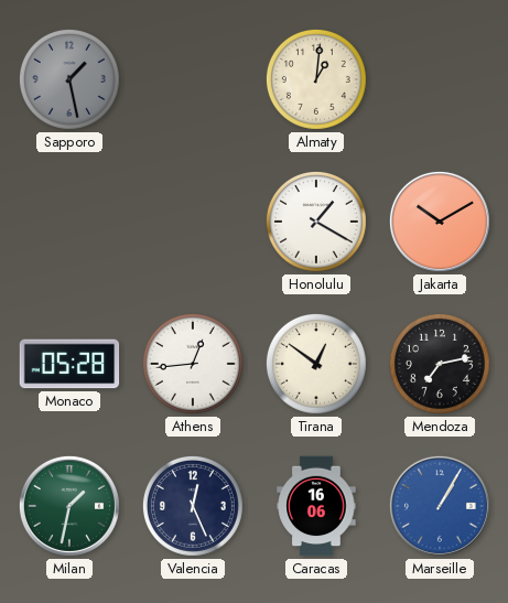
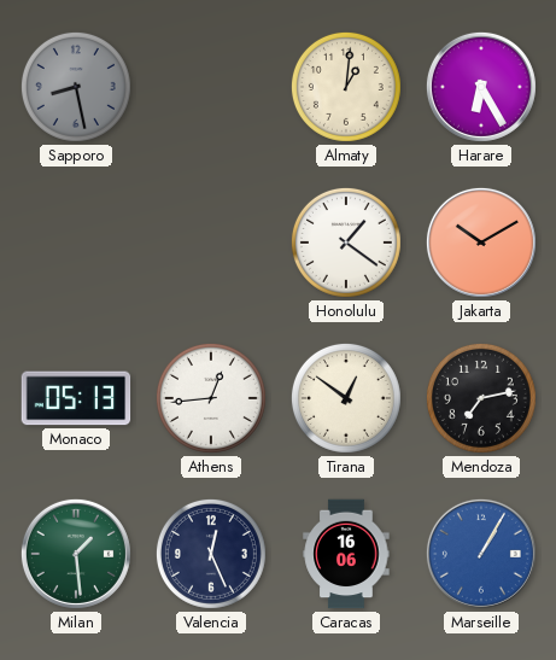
Sapporo: 1:28 -> 8:28 (76, 87)
Harare: none -> 6:25 (481, 87)
Honolulu: 1:20 -> 1:21 (346, 243)
Monaco: 05:28 -> 05:13 (76, 398)
Milan: 1:32 -> 1:29 (76, 554)
